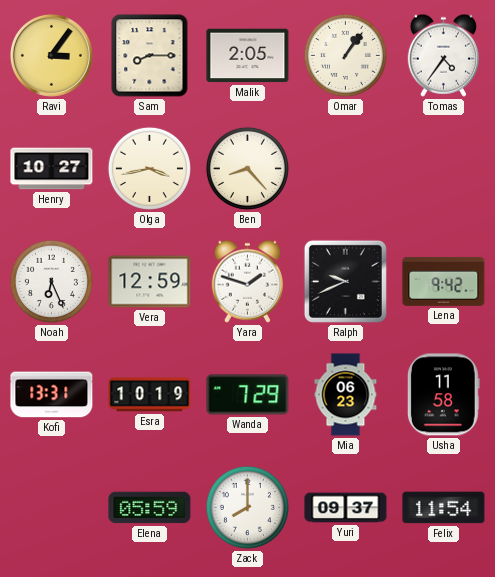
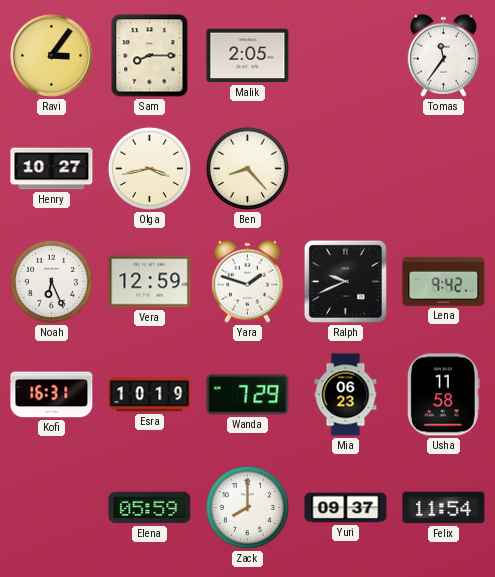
Omar: 1:06 -> none (345, 55)
Tomas: 4:36 -> 11:36 (443, 55)
Kofi: 13:31 -> 16:31 (52, 395)
